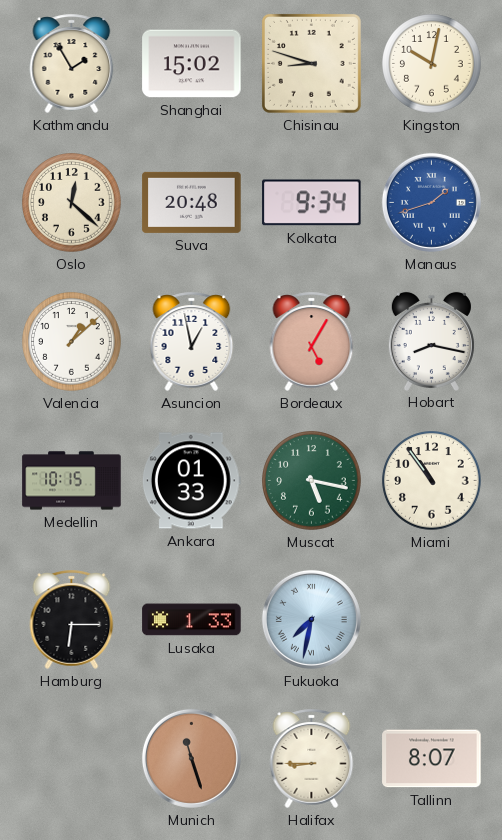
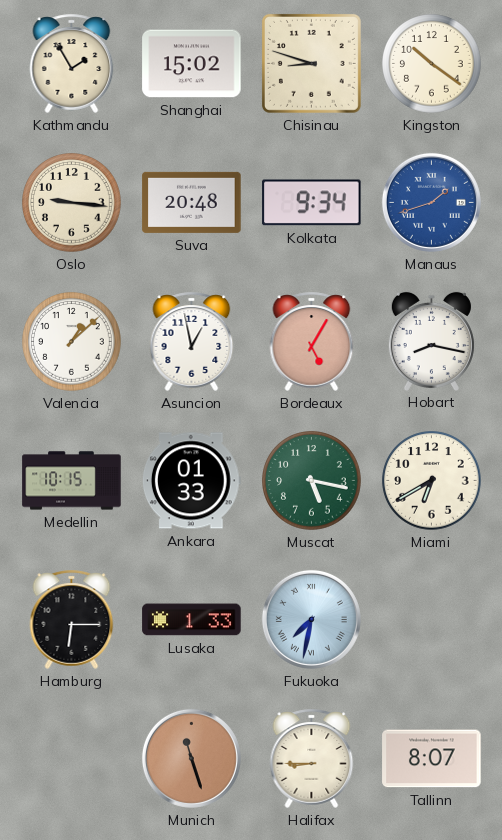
Kingston: 10:02 -> 10:21 (432, 64)
Oslo: 12:22 -> 9:16 (72, 203)
Miami: 10:54 -> 6:40 (432, 481)
